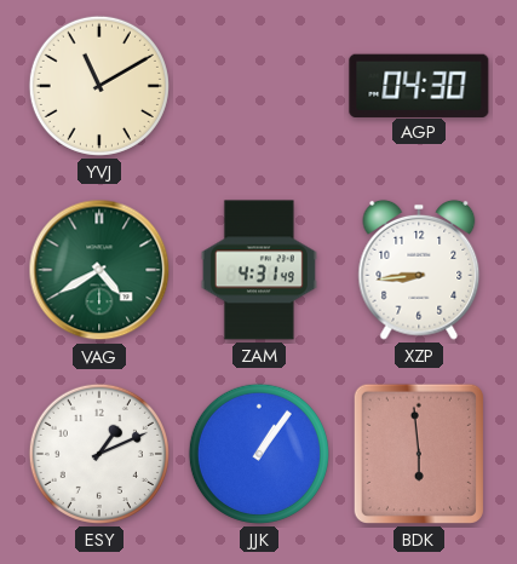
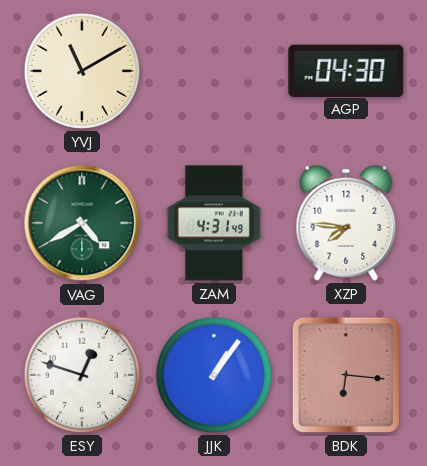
XZP: 8:44 -> 7:46 (346, 223)
ESY: 1:11 -> 12:48 (82, 375)
BDK: 5:59 -> 6:16 (346, 375)
